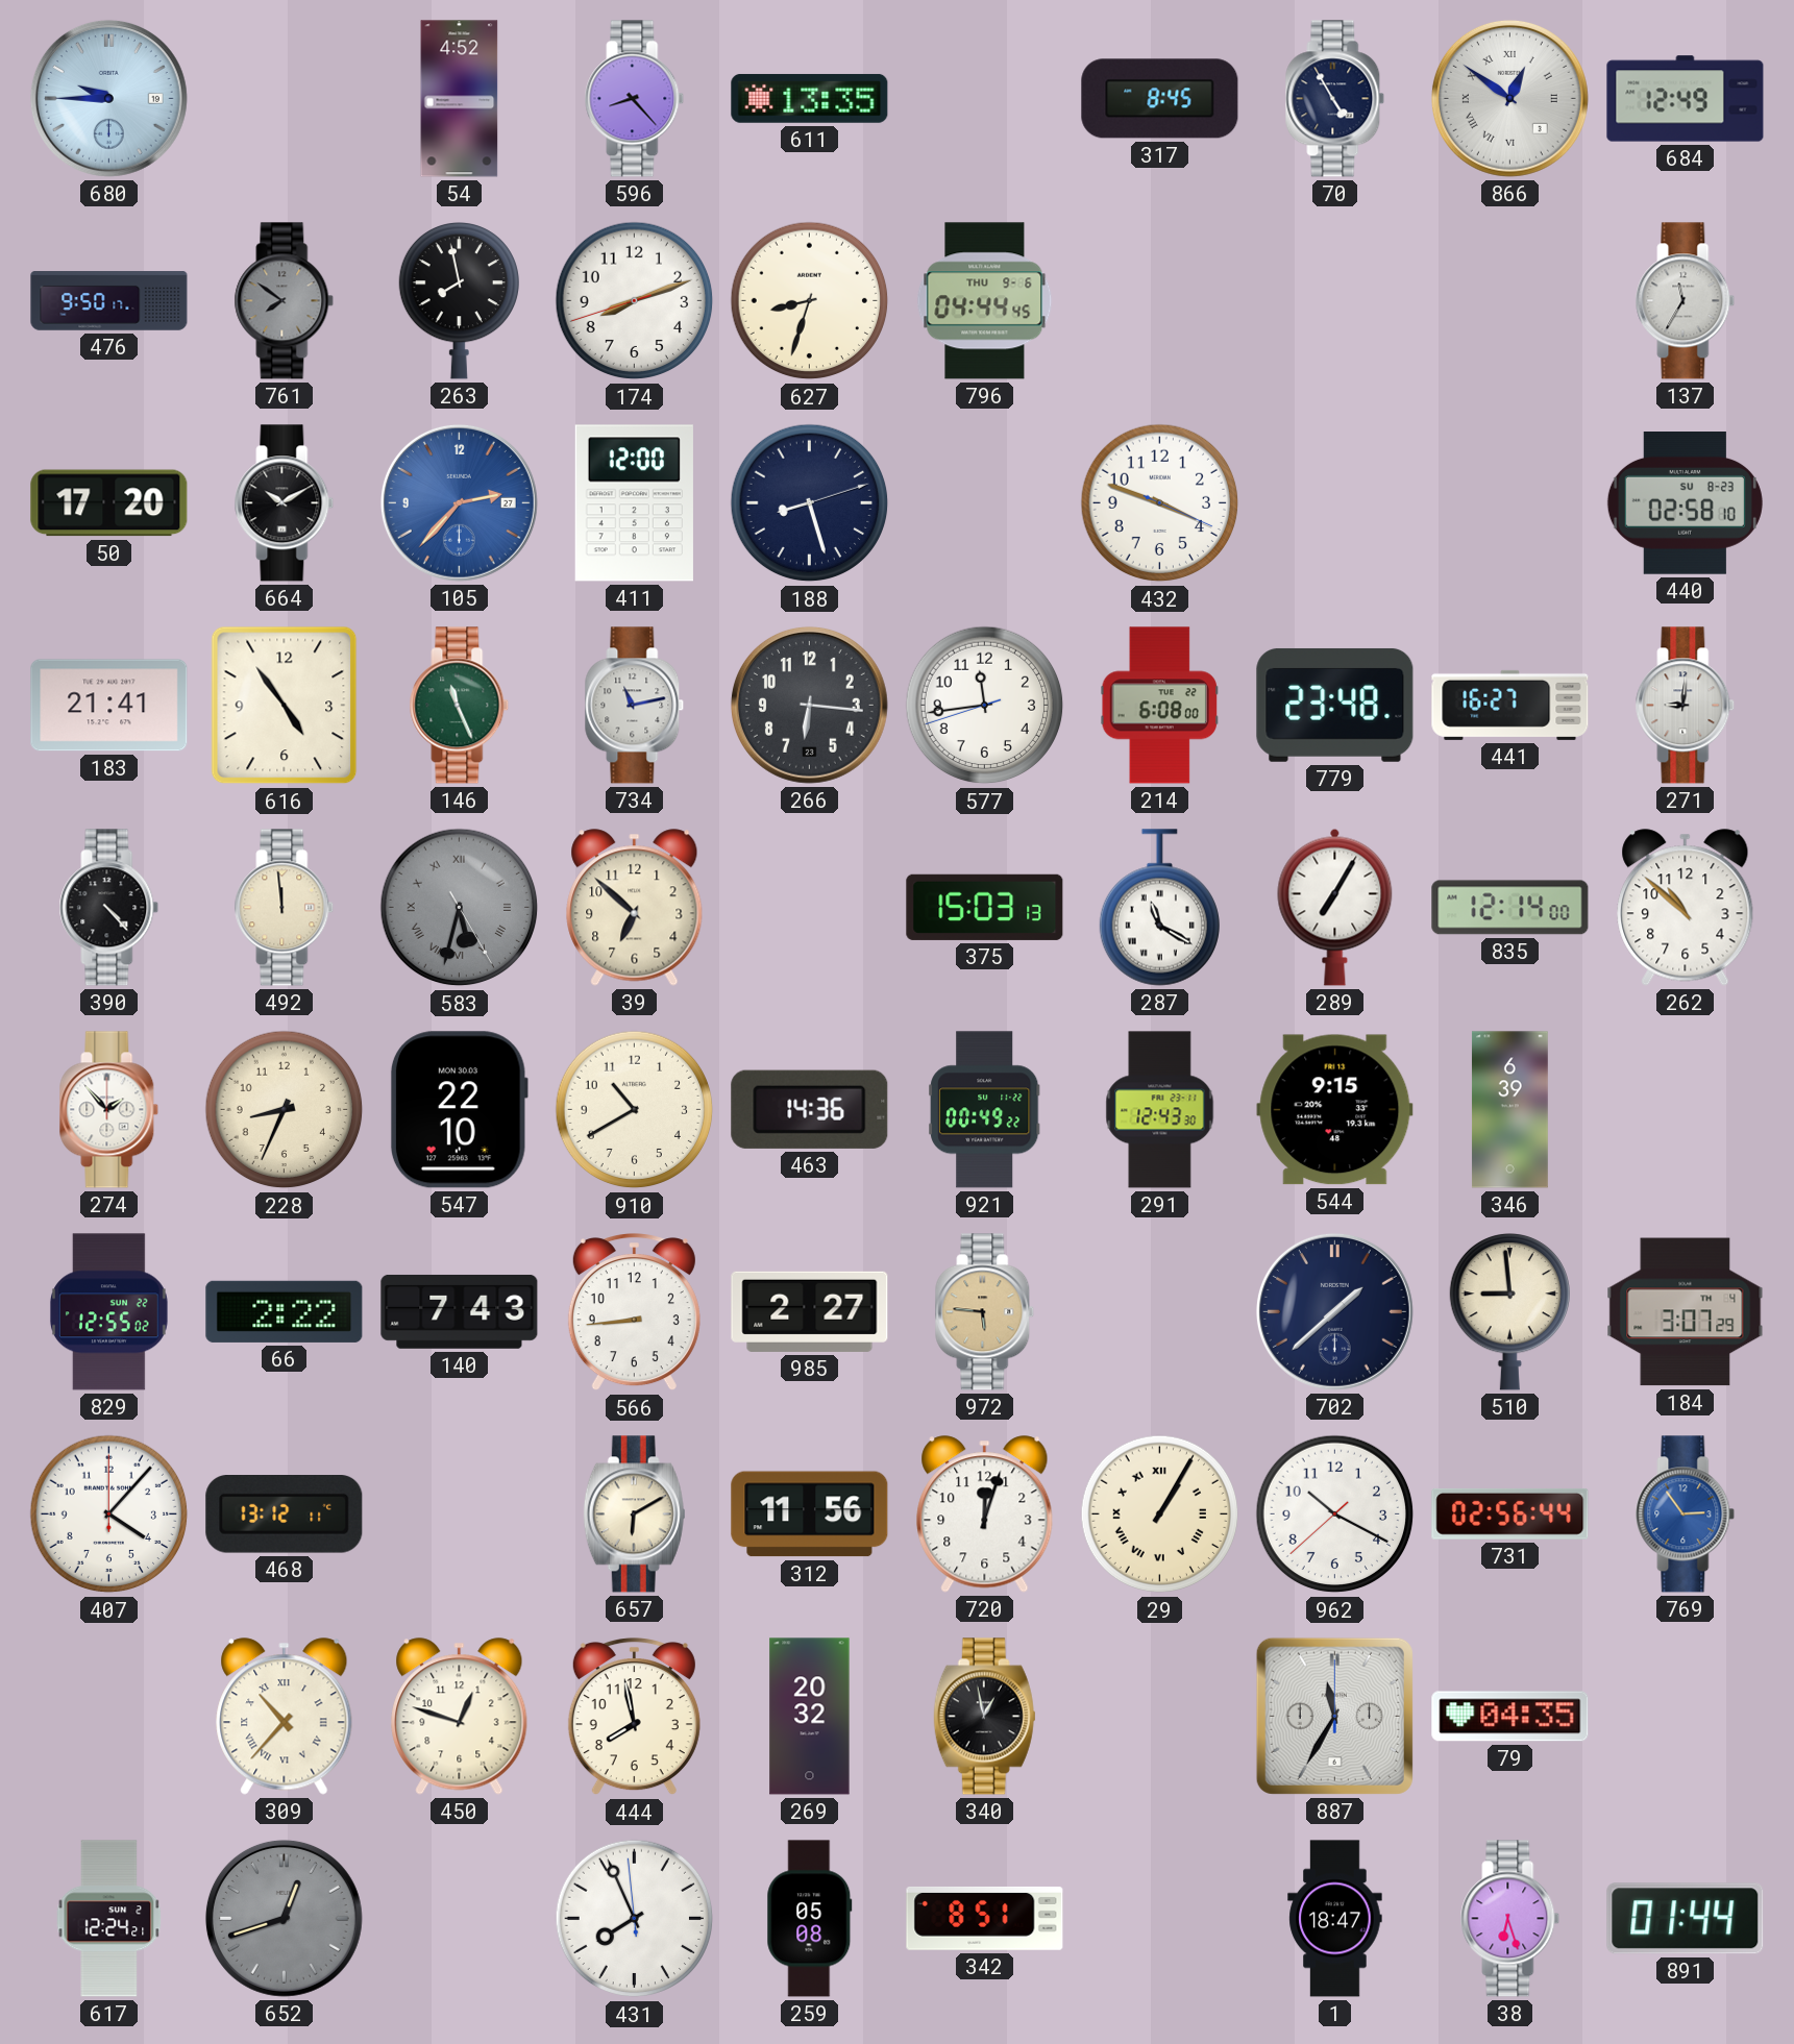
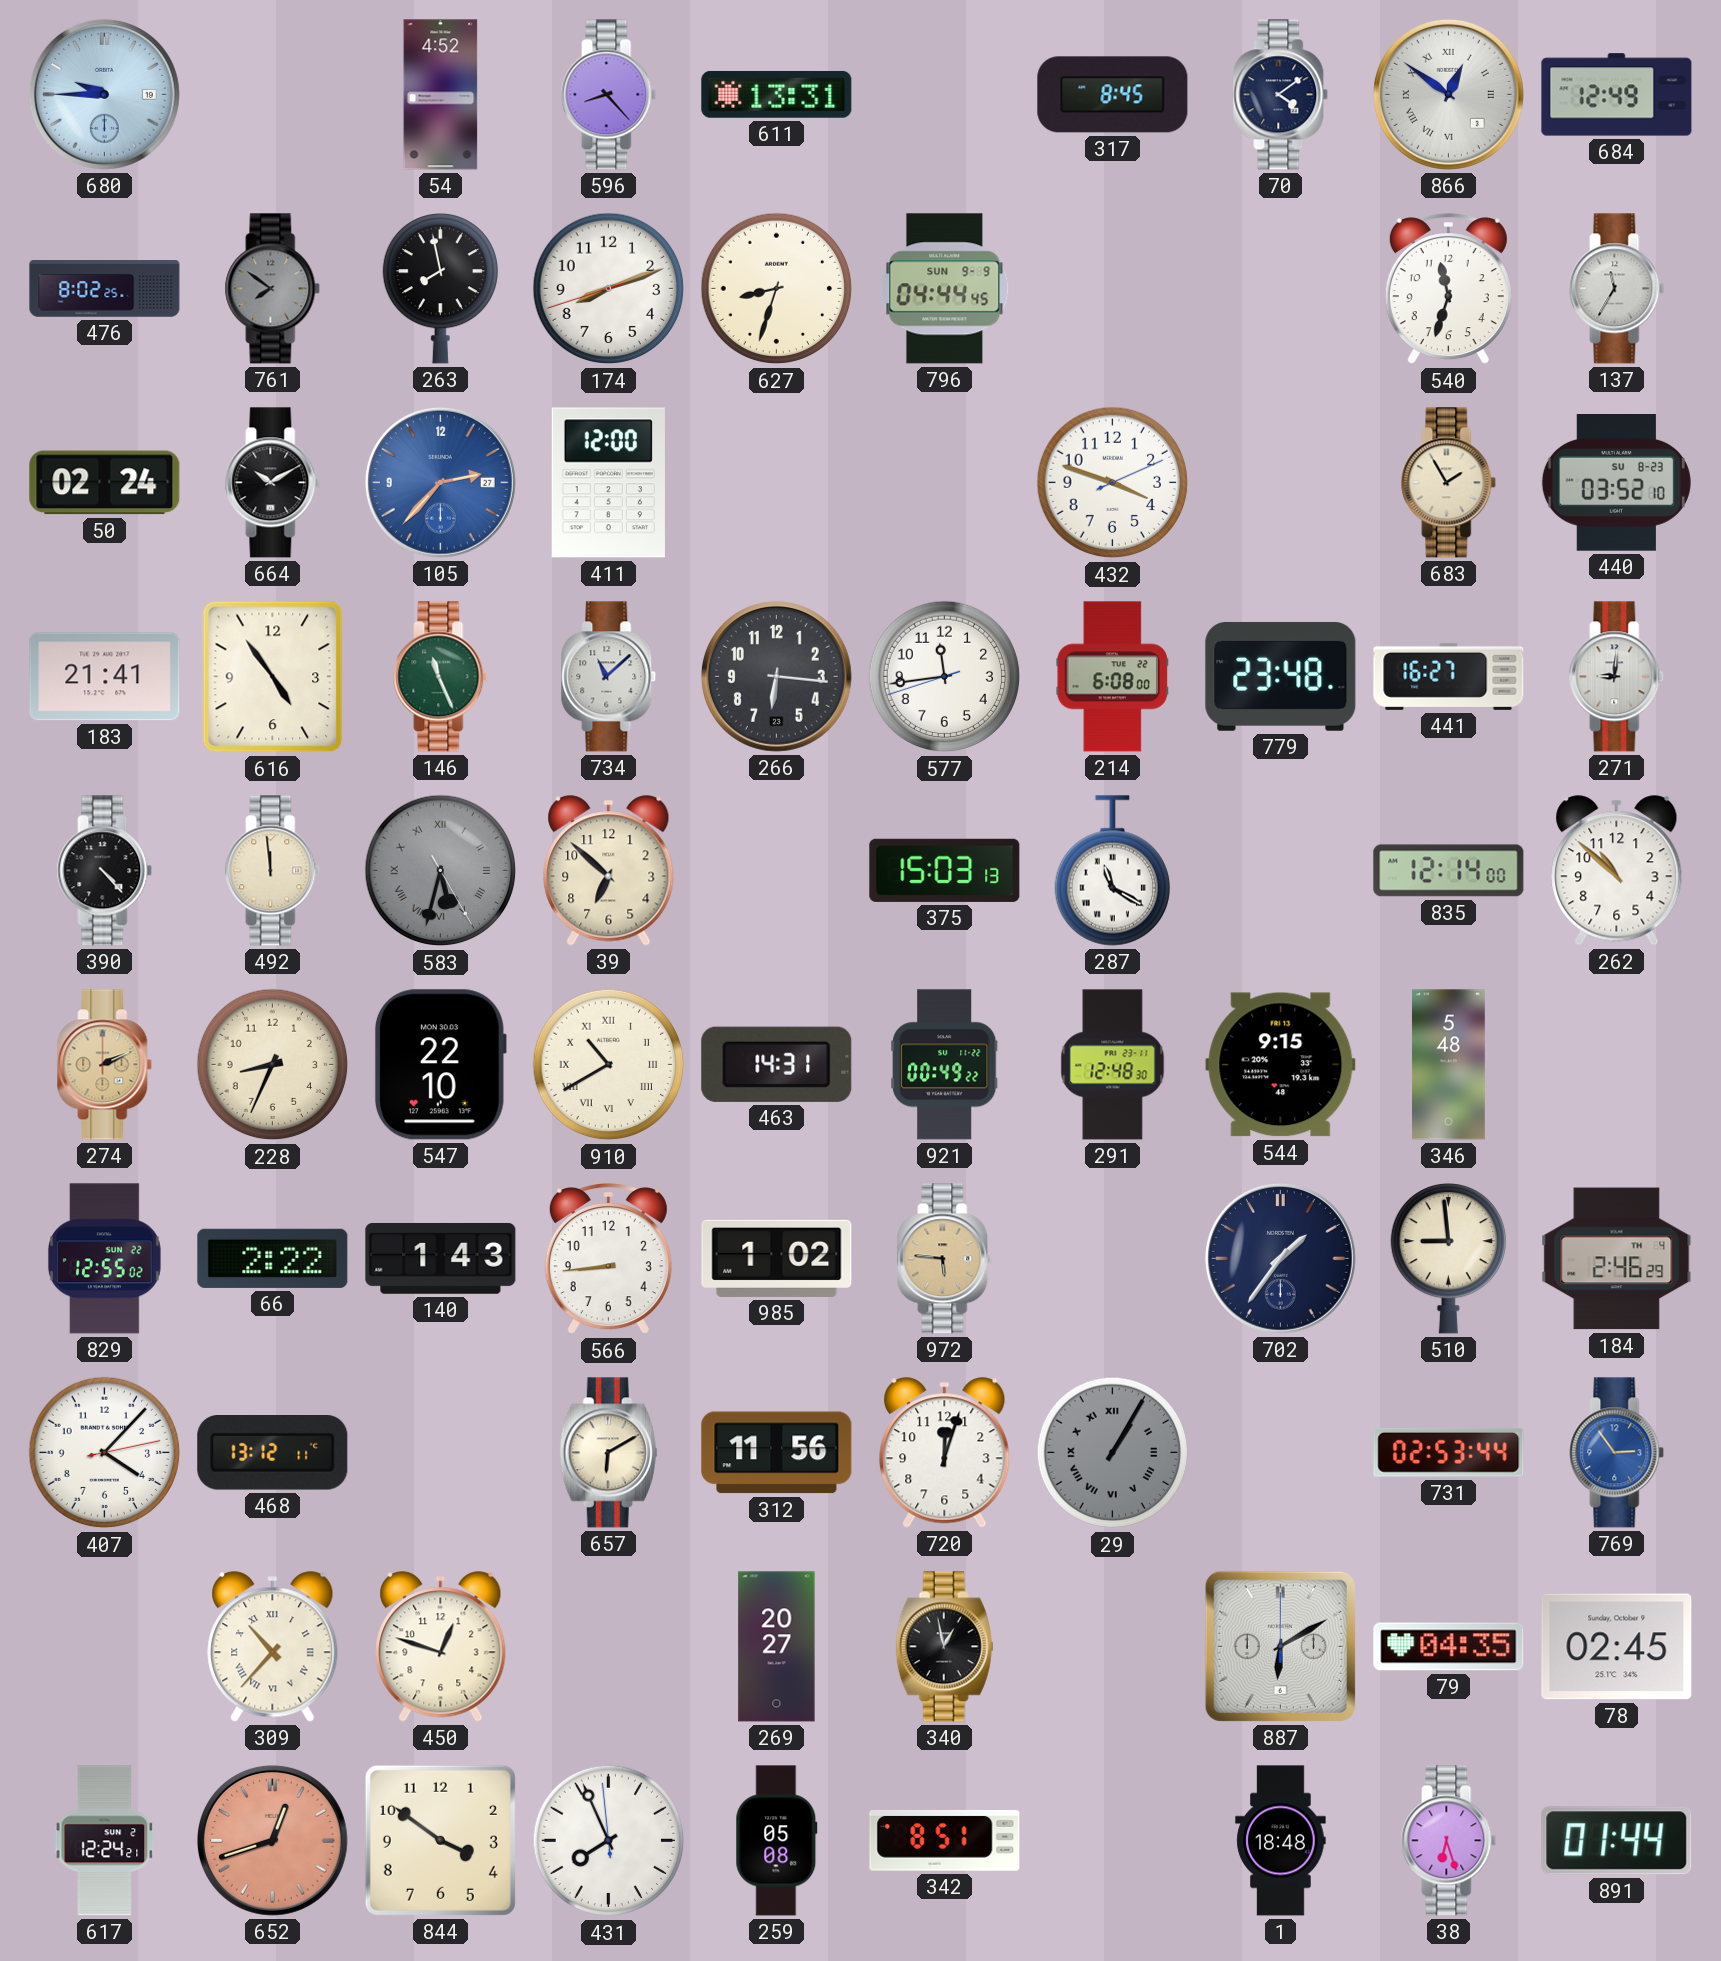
611: 13:35 -> 13:31 (777, 94)
70: 4:55 -> 4:09 (1281, 95)
476: 9:50 -> 8:02 (105, 289)
796 date: THU 9-6 -> SUN 9-9 (945, 289)
540: none -> 11:33 (1448, 289)
50: 17:20 -> 02:24 (105, 483)
188: 8:27 -> none (810, 503)
432: 3:48:19 -> 3:48:11 (1113, 483)
683: none -> 1:55 (1449, 483)
440: 02:58 -> 03:52 (1616, 483)
734: 11:13 -> 11:08 (609, 677)
289: 7:05 -> none (1335, 907)
274: 1:53 -> 2:11 (105, 1065)
274 dial: white -> champagne (105, 1065)
910 numerals: Arabic -> Roman (609, 1065)
463: 14:36 -> 14:31 (777, 1064)
291: 12:43 -> 12:48 (1113, 1065)
346: 6:39 -> 5:48 (1448, 1065)
140: 7:43 -> 1:43 (441, 1258)
985: 2:27 -> 1:02 (777, 1258)
702: 1:38 -> 1:36 (1280, 1258)
184: 3:07 -> 2:46 (1617, 1259)
407: 4:07:00 -> 4:07:13 (105, 1453)
29 dial: cream -> grey (1113, 1453)
962: 10:19 -> none (1335, 1514)
731: 02:56 -> 02:53 (1449, 1452)
444: 7:58 -> none (634, 1717)
269: 20:32 -> 20:27 (777, 1647)
887: 11:35 -> 6:10 (1280, 1646)
78: none -> 02:45 (1617, 1647)
652 dial: grey -> salmon (272, 1840)
844: none -> 3:51 (440, 1840)
1: 18:47 -> 18:48 (1281, 1841)
